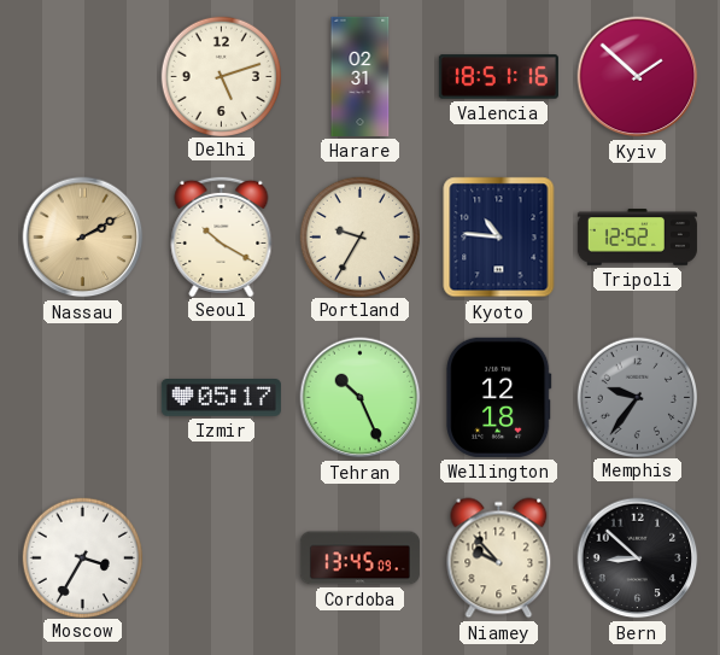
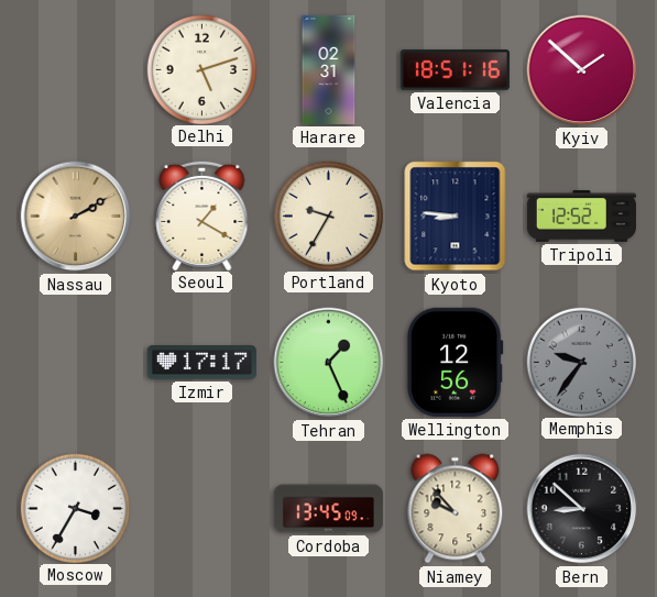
Seoul: 10:20 -> 1:20 (202, 214)
Kyoto: 10:46 -> 8:46 (456, 217)
Izmir: 05:17 -> 17:17 (201, 363)
Tehran: 10:26 -> 1:26 (329, 363)
Wellington: 12:18 -> 12:56 (456, 362)
